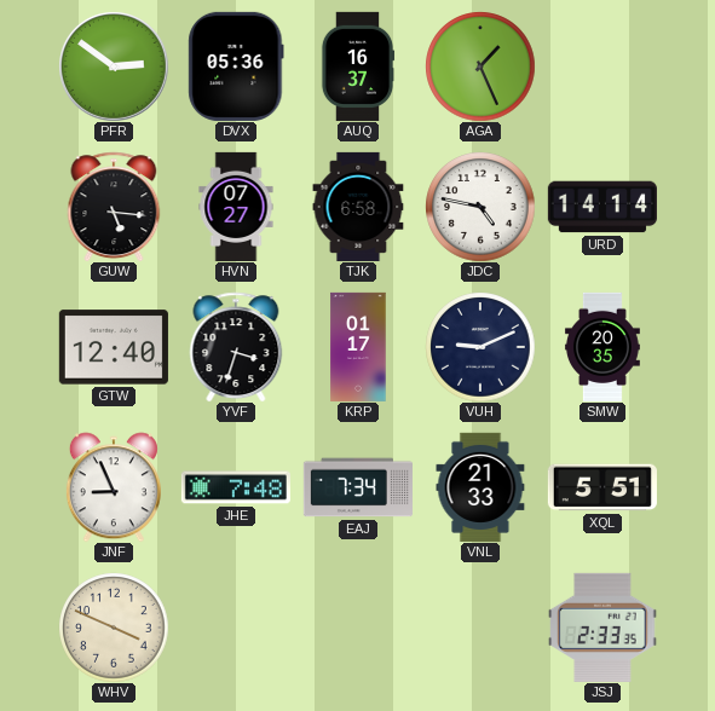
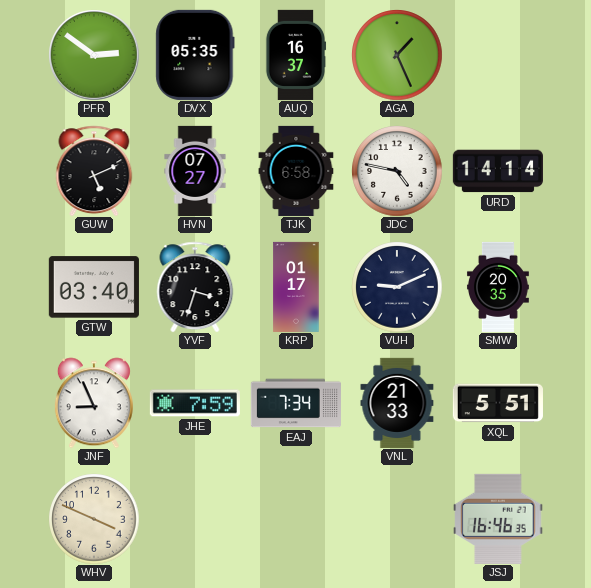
DVX: 05:36 -> 05:35 (195, 55)
GUW: 5:16 -> 5:11 (94, 171)
GTW: 12:40 -> 03:40 (94, 287)
JHE: 7:48 -> 7:59 (195, 403)
JSJ: 2:33 -> 16:46 (498, 519)
